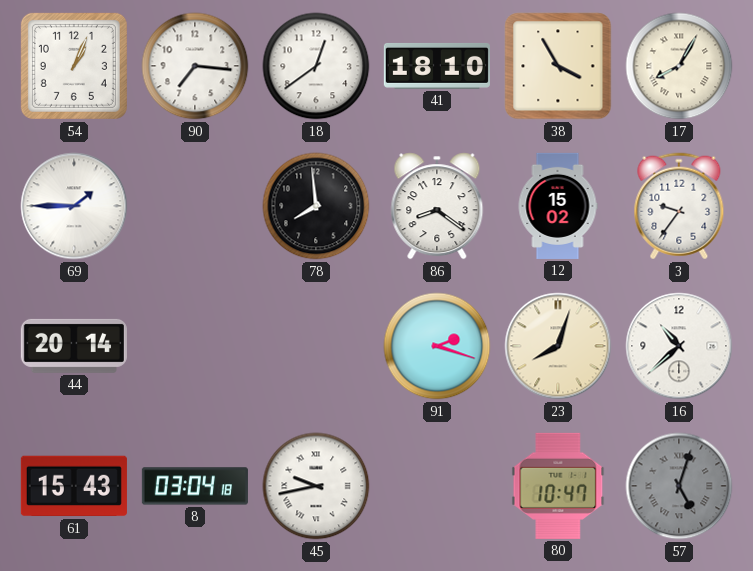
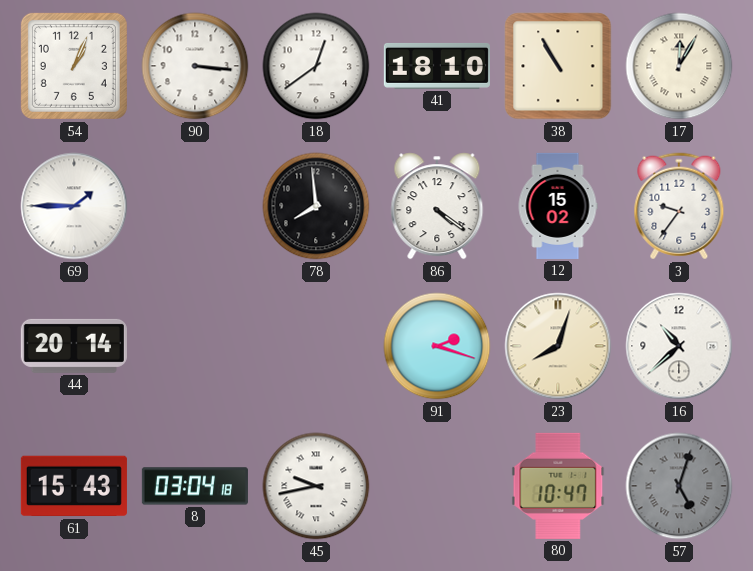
90: 7:16 -> 3:16 (195, 66)
38: 3:55 -> 10:55 (558, 66)
17: 8:05 -> 12:05 (679, 66)
86: 8:21 -> 4:21 (437, 206)
